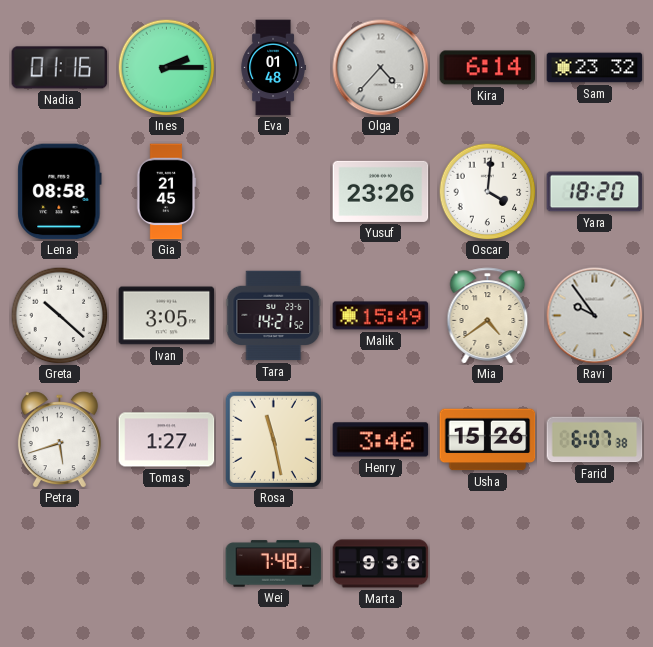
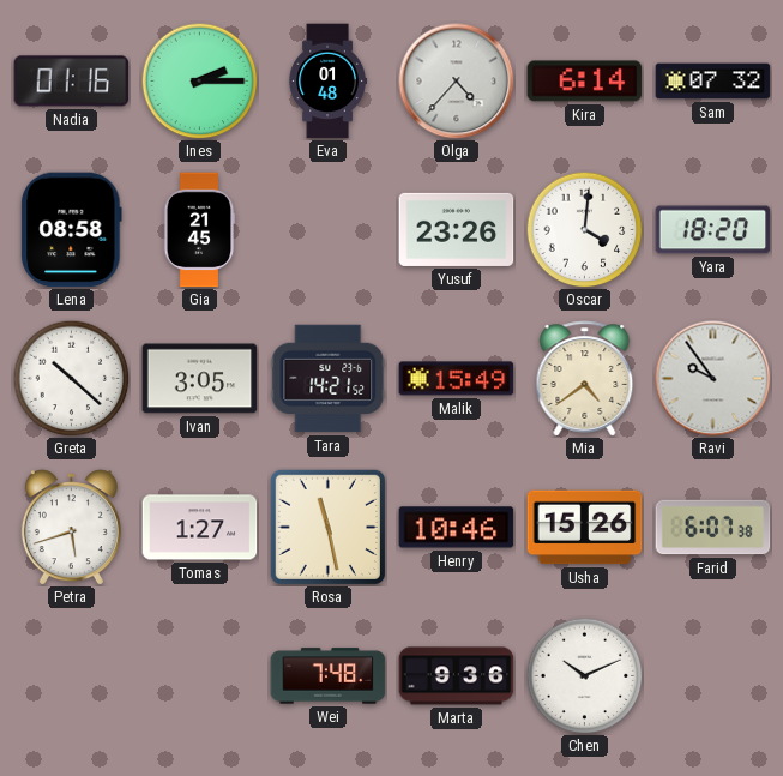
Sam: 23:32 -> 07:32 (713, 82)
Henry: 3:46 -> 10:46 (457, 528)
Chen: none -> 10:11 (584, 675)
